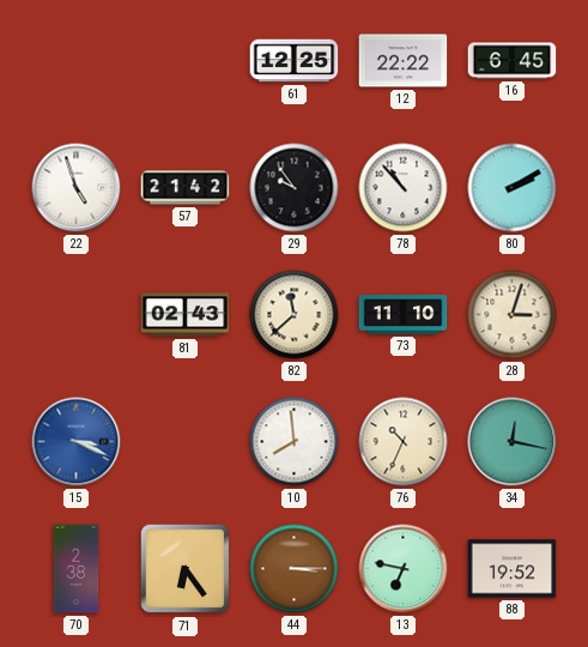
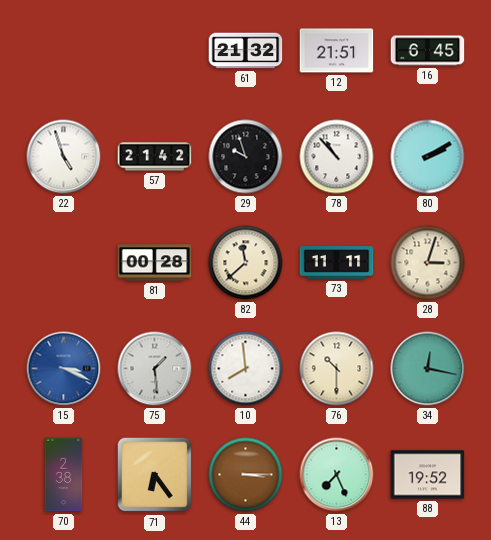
61: 12:25 -> 21:32 (246, 51)
12: 22:22 -> 21:51 (337, 51)
29: 9:54 -> 9:57 (246, 157)
81: 02:43 -> 00:28 (155, 263)
73: 11:10 -> 11:11 (337, 263)
75: none -> 1:29 (155, 369)
76: 10:34 -> 10:30 (337, 369)
13: 6:47 -> 7:26 (337, 475)
